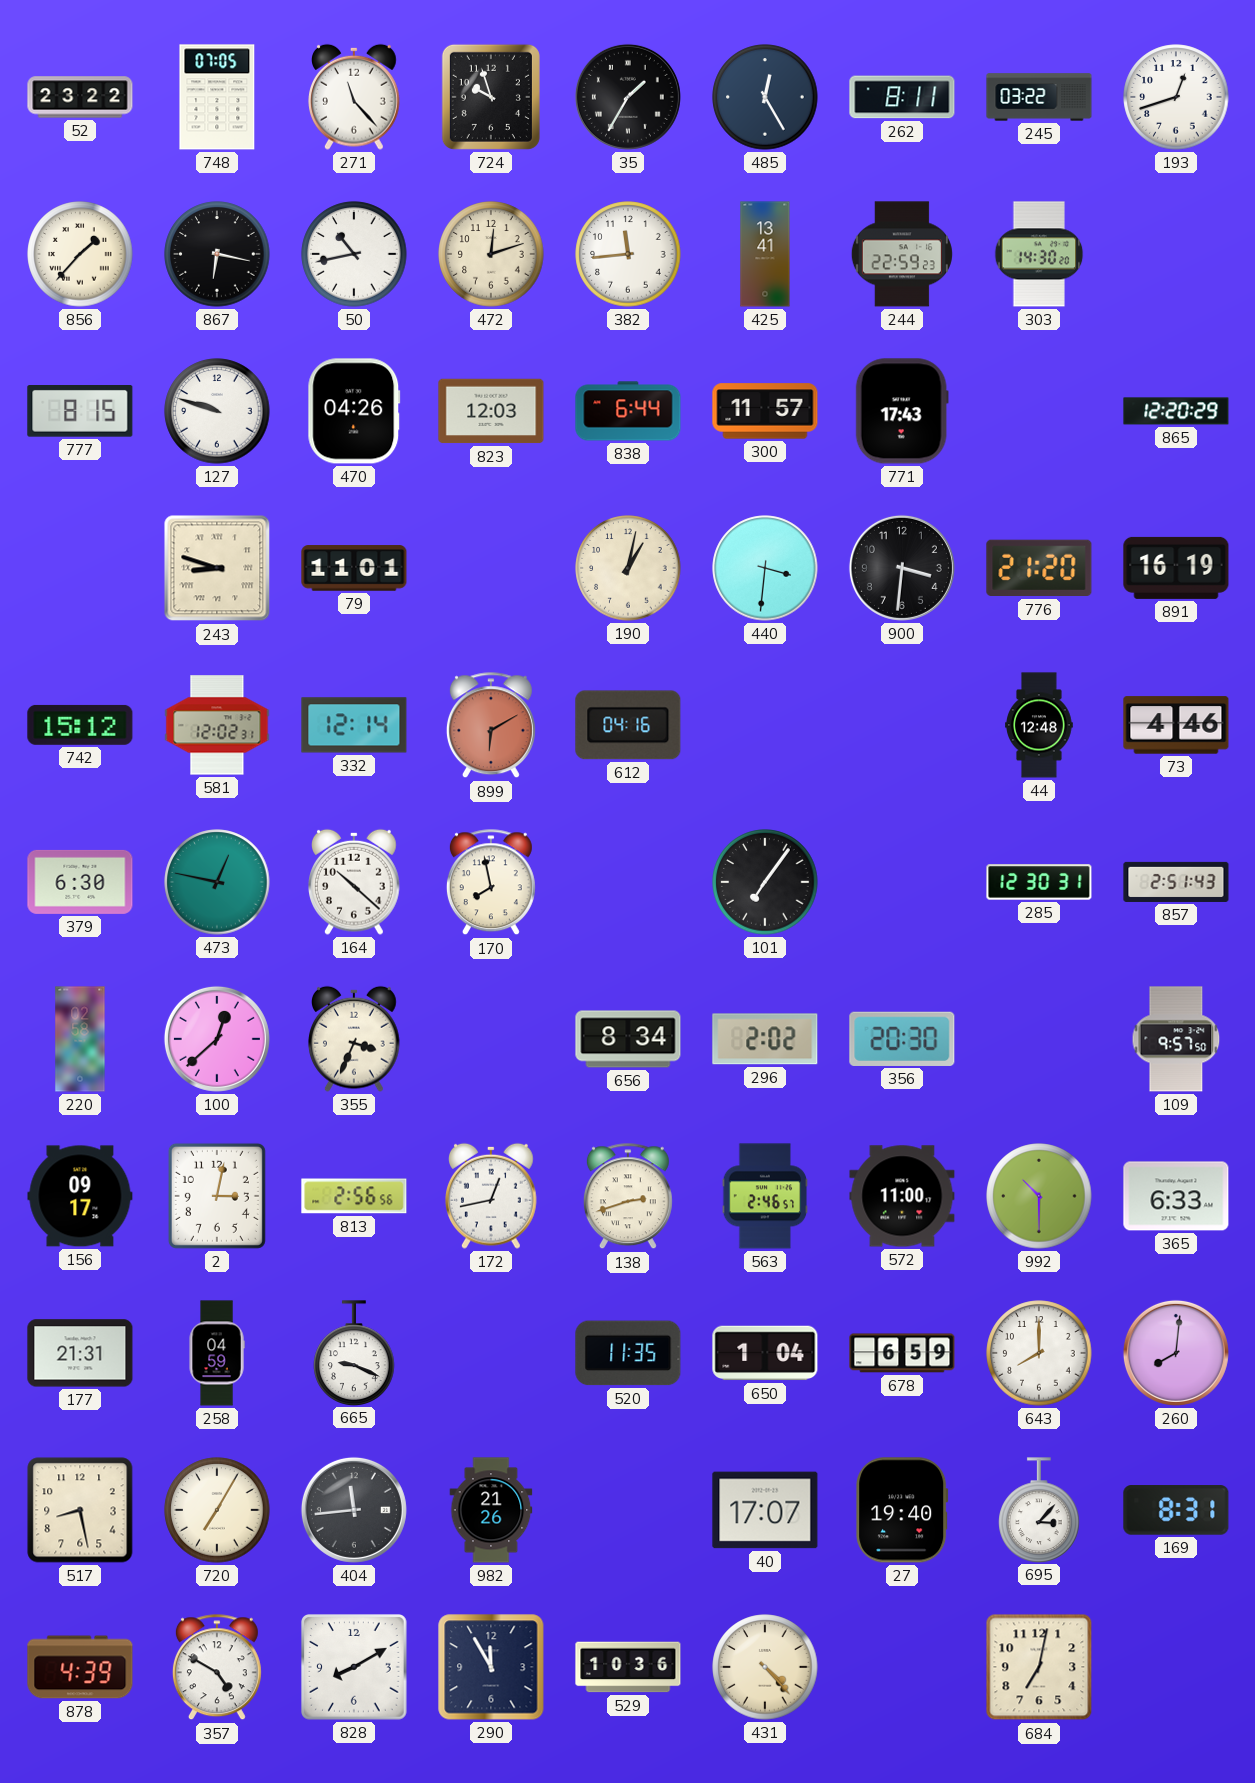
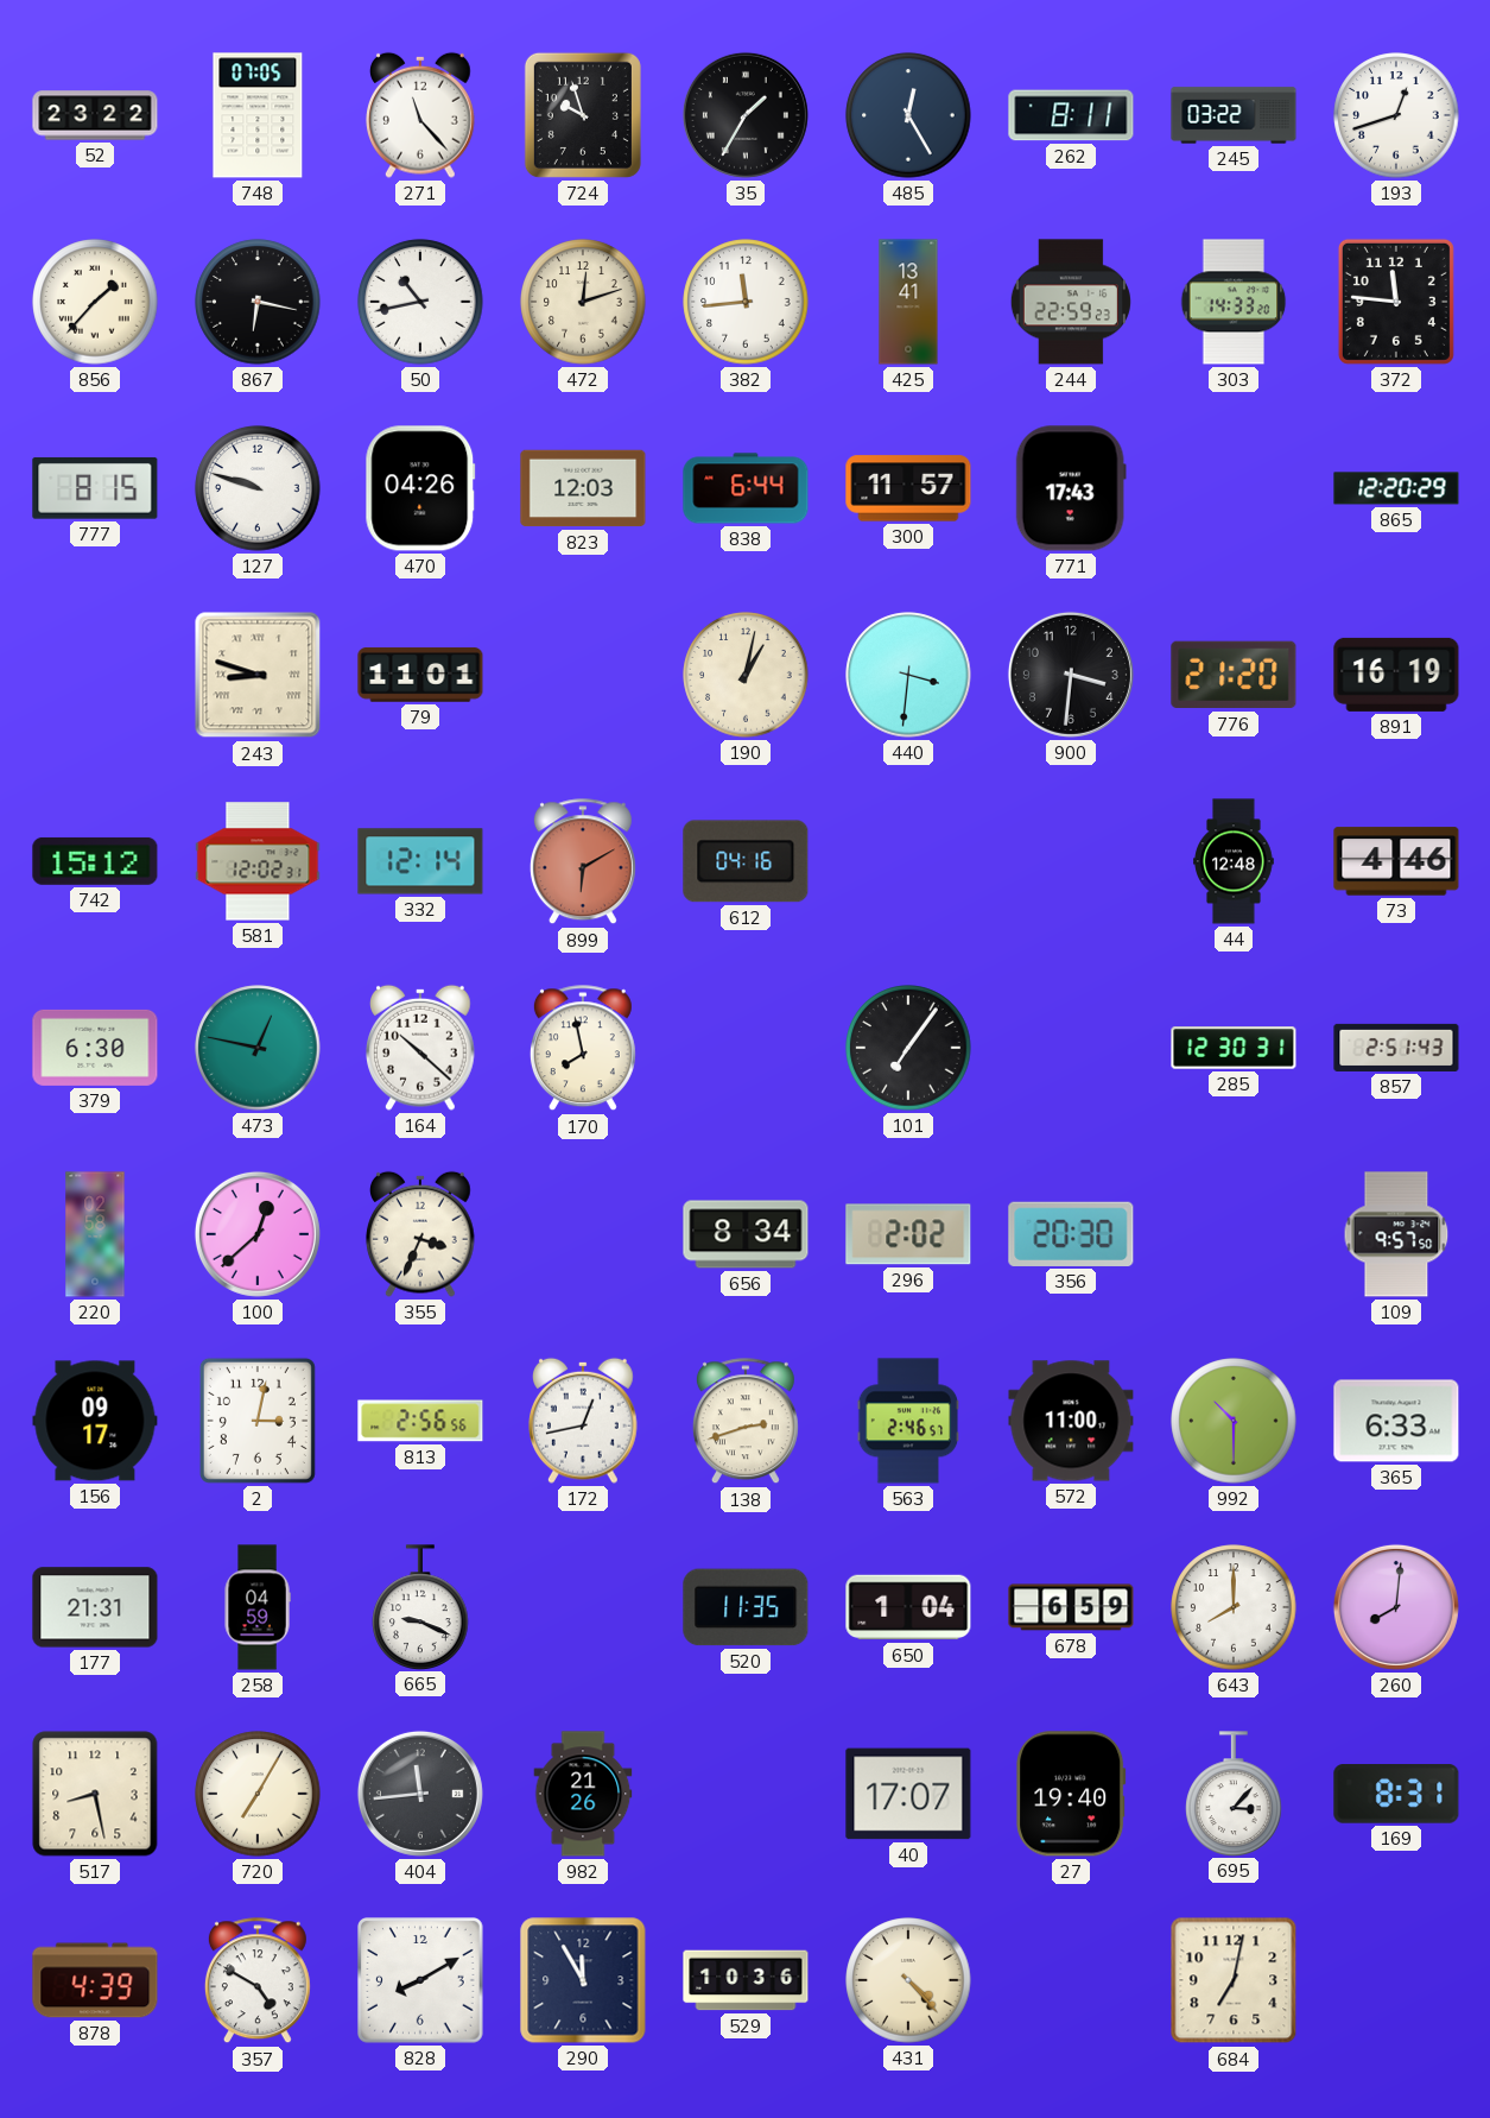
303: 14:30 -> 14:33 (1234, 302)
372: none -> 11:46 (1396, 302)
